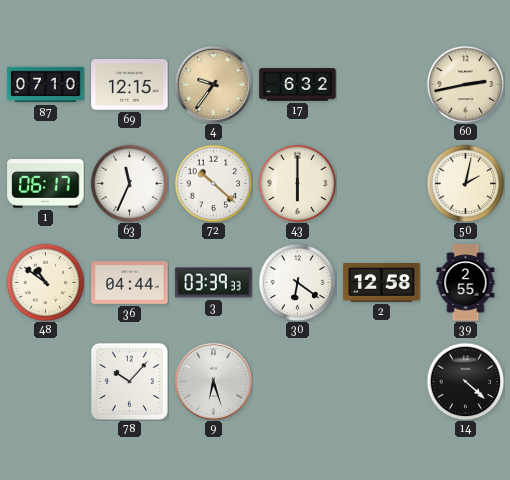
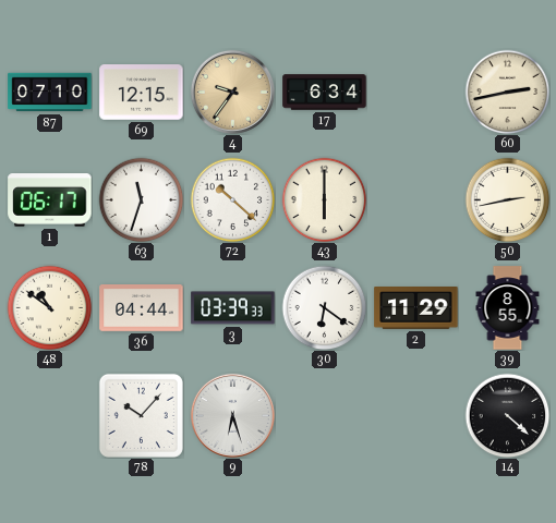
17: 6:32 -> 6:34 (325, 93)
63: 11:34 -> 11:33 (141, 199)
50: 2:02 -> 2:43 (507, 199)
2: 12:58 -> 11:29 (416, 308)
39: 2:55 -> 8:55 (508, 308)
